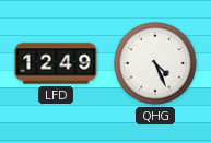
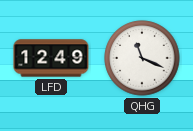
QHG: 4:26 -> 11:19 (142, 58)
